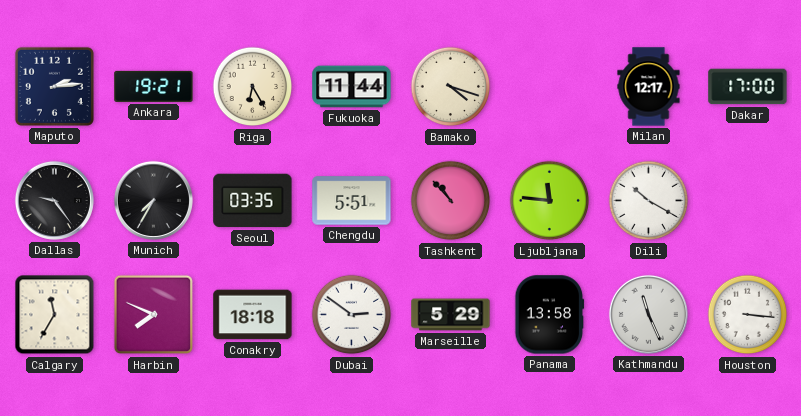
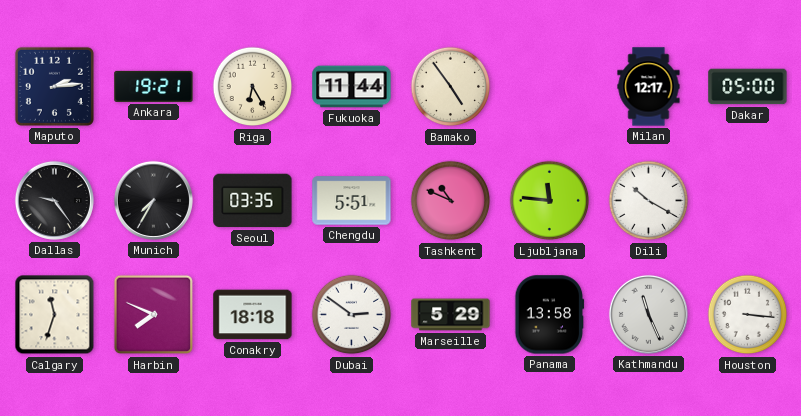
Bamako: 4:18 -> 4:54 (451, 87)
Dakar: 17:00 -> 05:00 (748, 87)
Tashkent: 10:53 -> 10:49 (451, 201)
Calgary: 11:35 -> 11:33 (55, 315)
